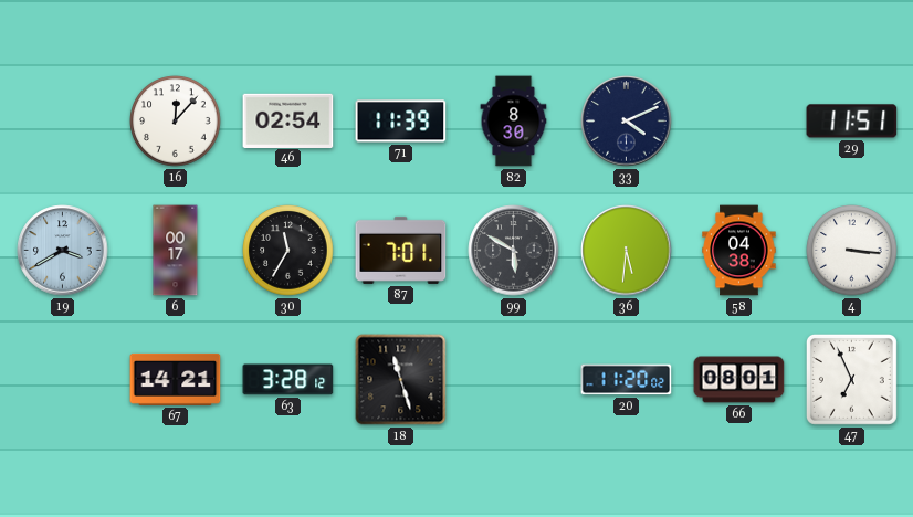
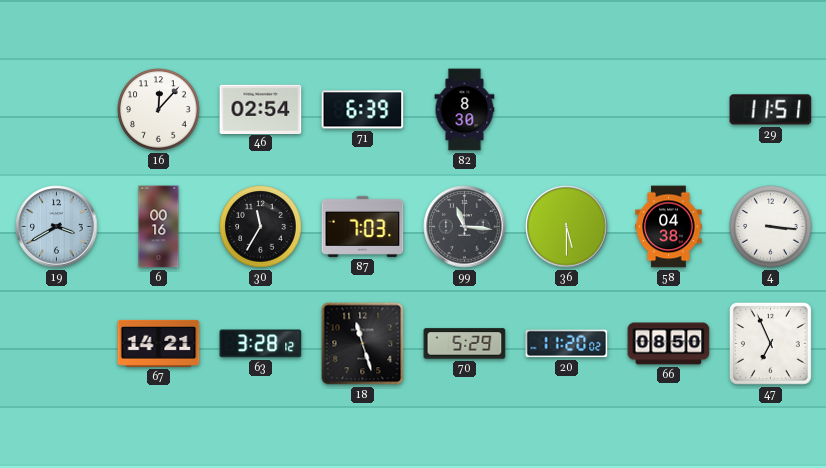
71: 11:39 -> 6:39 (363, 110)
33: 4:11 -> none (627, 122)
6: 00:17 -> 00:16 (159, 227)
87: 7:01 -> 7:03 (363, 226)
99: 5:50 -> 11:16 (465, 227)
36: 5:31 -> 5:30 (567, 227)
70: none -> 5:29 (465, 344)
66: 08:01 -> 08:50 (669, 344)
